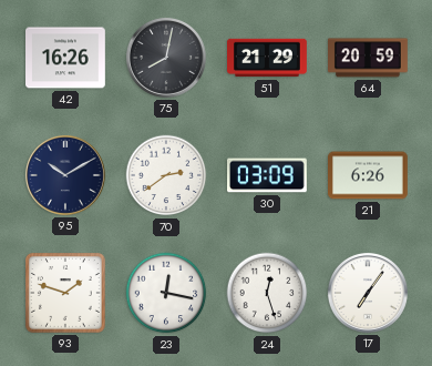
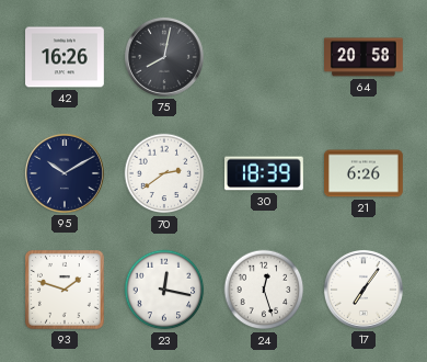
51: 21:29 -> none (268, 58)
64: 20:59 -> 20:58 (365, 57)
30: 03:09 -> 18:39 (265, 173)
